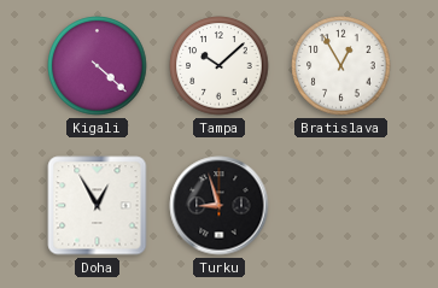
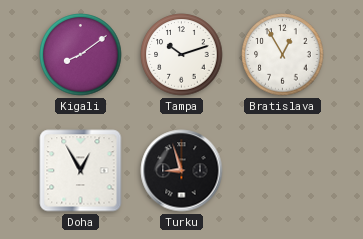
Kigali: 4:22 -> 8:09 (81, 55)
Tampa: 10:08 -> 10:12 (182, 55)
